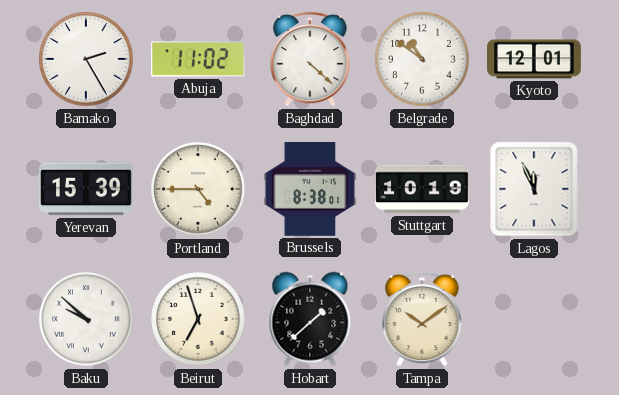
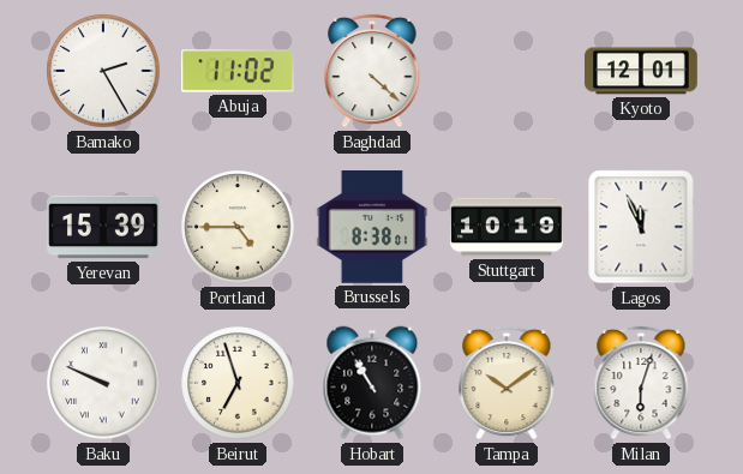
Belgrade: 10:51 -> none (422, 59)
Baku: 9:52 -> 9:49 (103, 383)
Hobart: 1:38 -> 10:55 (372, 383)
Milan: none -> 6:03 (641, 383)
